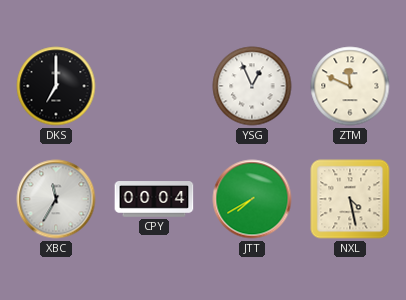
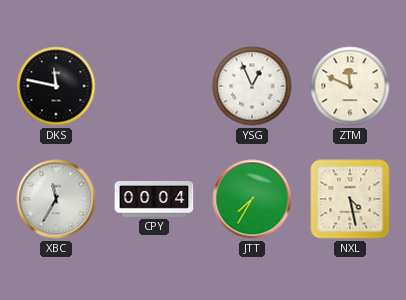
DKS: 7:00 -> 11:47 (56, 86)
JTT: 7:40 -> 7:35 (252, 199)
